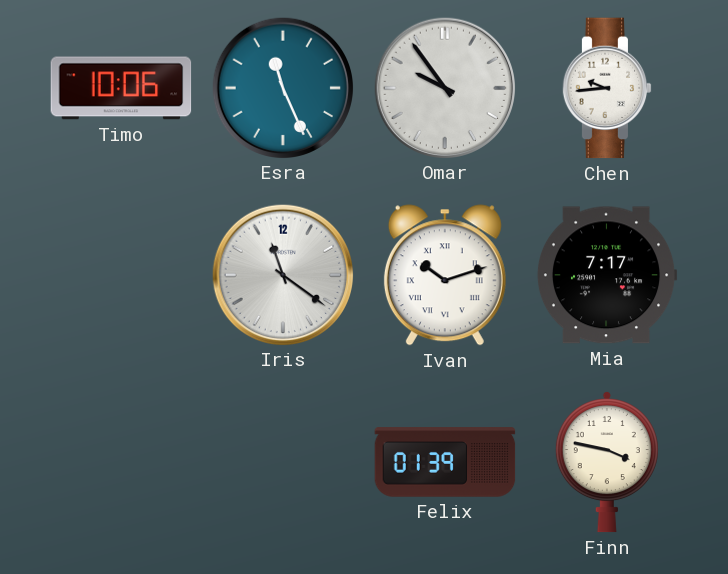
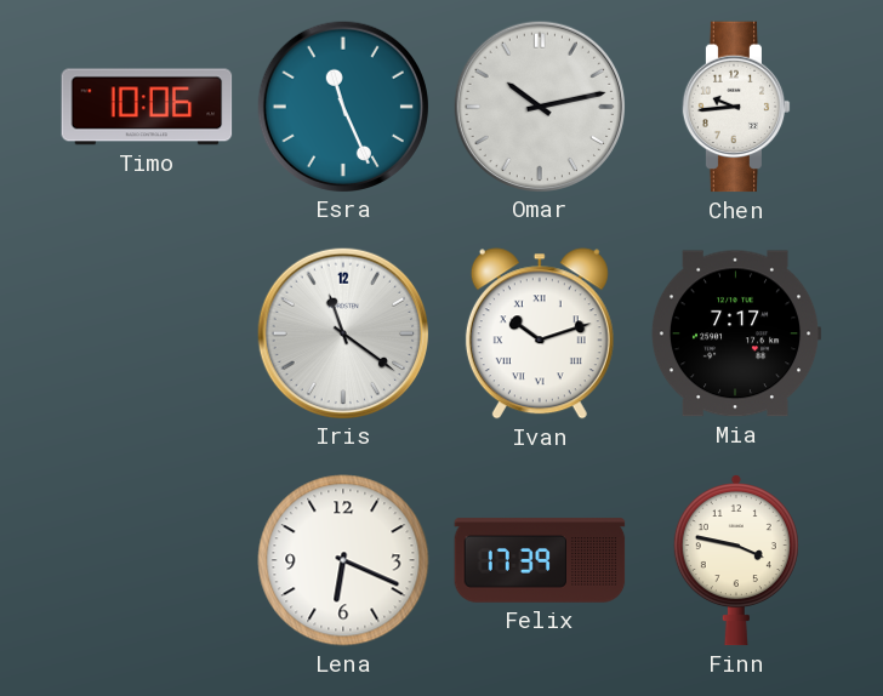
Omar: 9:54 -> 10:13 (539, 105)
Lena: none -> 6:19 (343, 560)
Felix: 01:39 -> 17:39 (540, 560)
